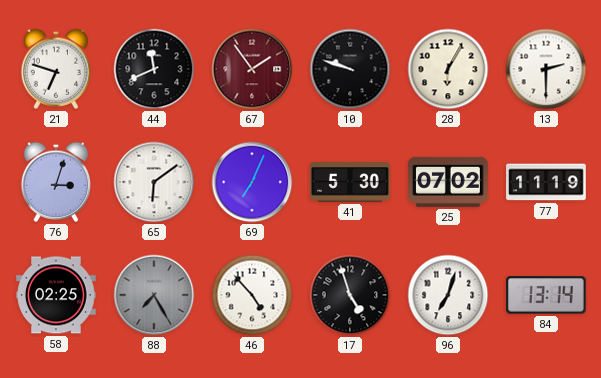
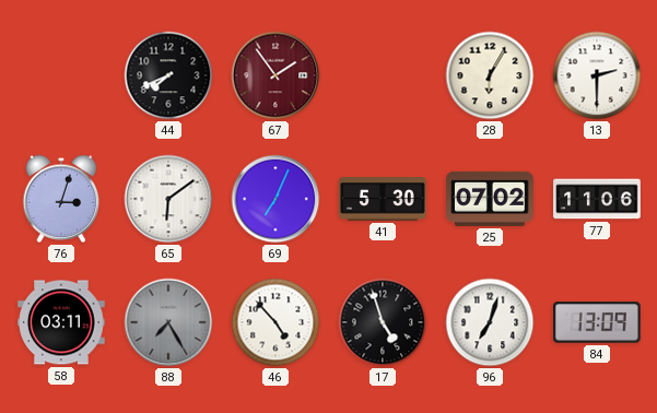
21: 6:48 -> none (56, 69)
44: 11:41 -> 7:41 (168, 75)
10: 9:48 -> none (350, 69)
77: 11:19 -> 11:06 (597, 199)
58: 02:25 -> 03:11 (61, 322)
84: 13:14 -> 13:09 (598, 322)
